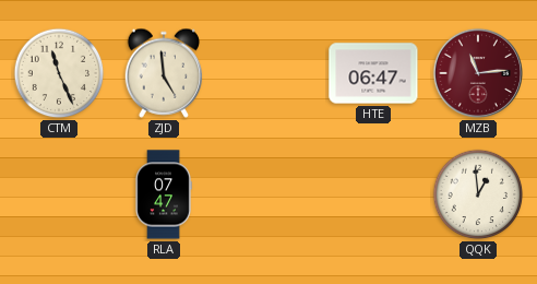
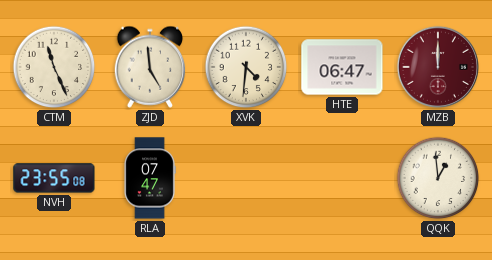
XVK: none -> 4:31 (246, 67)
MZB: 11:14 -> 12:00 (438, 67)
NVH: none -> 23:55 (54, 178)
